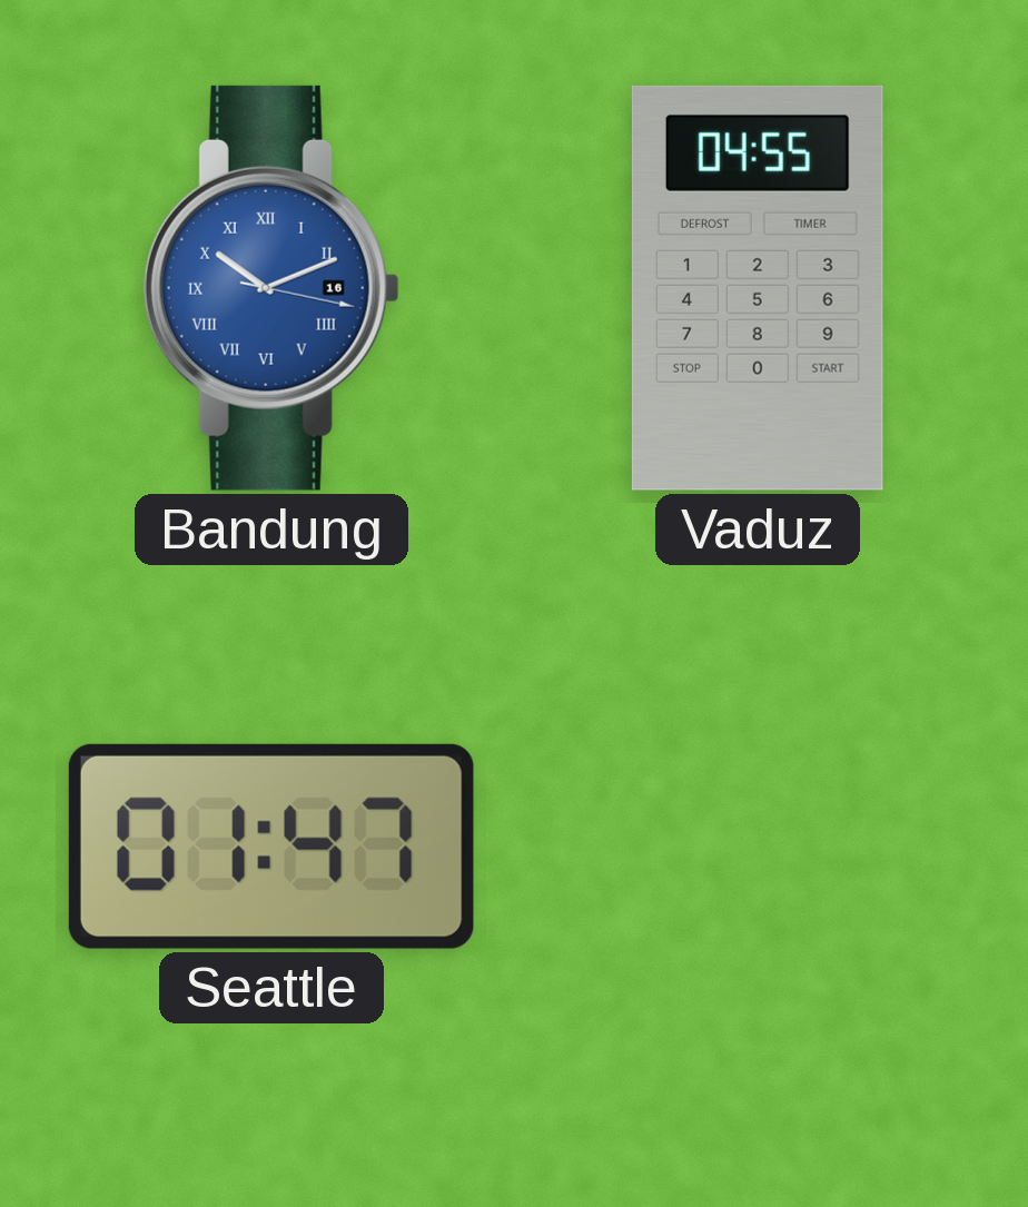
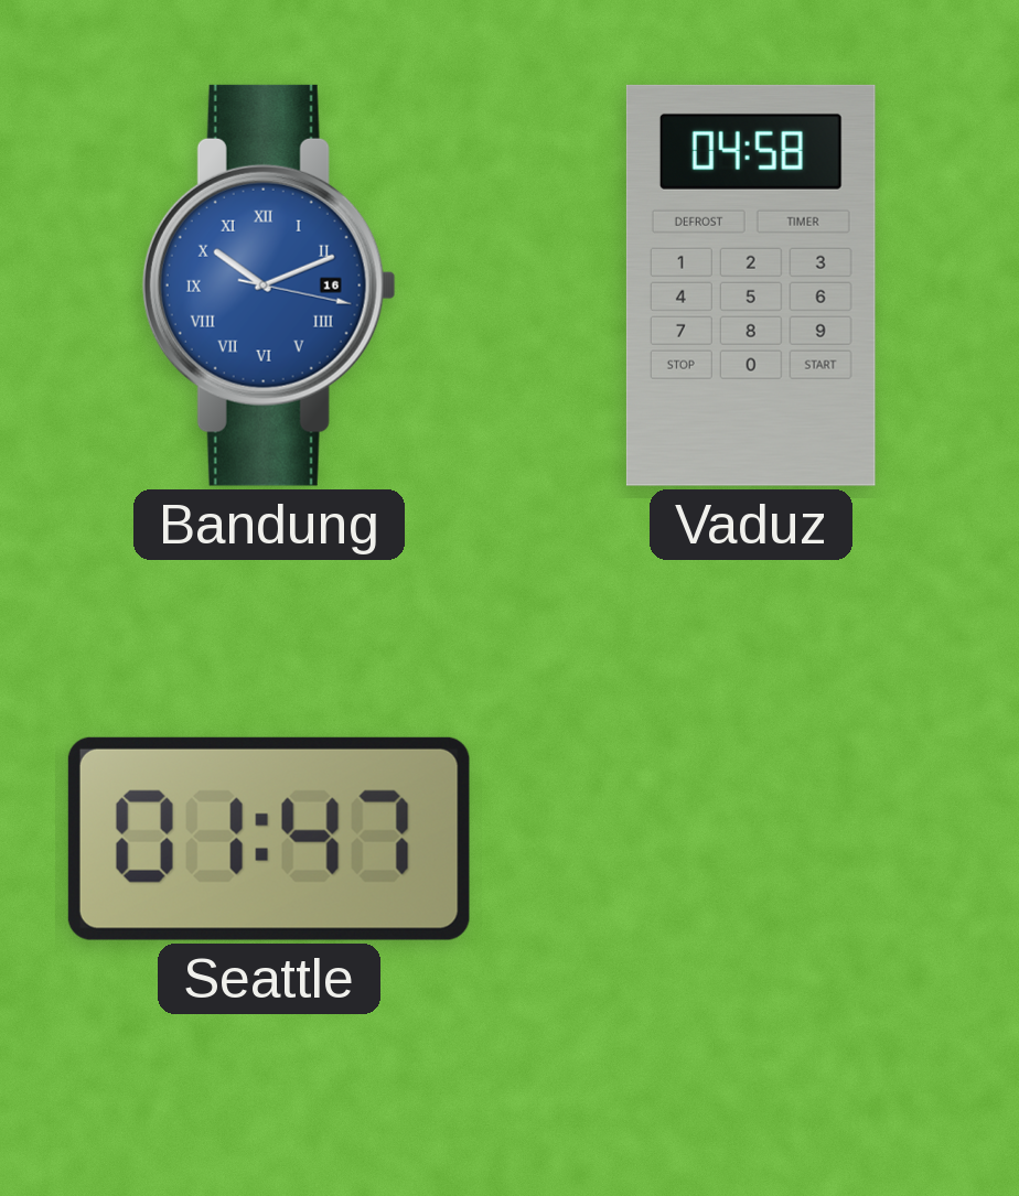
Vaduz: 04:55 -> 04:58 (751, 285)
